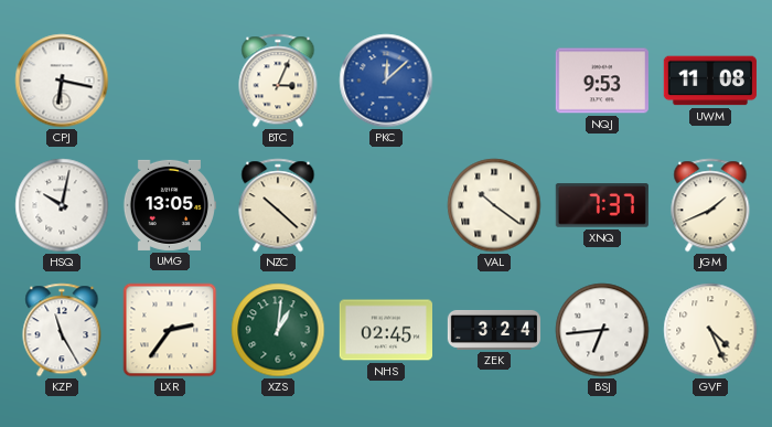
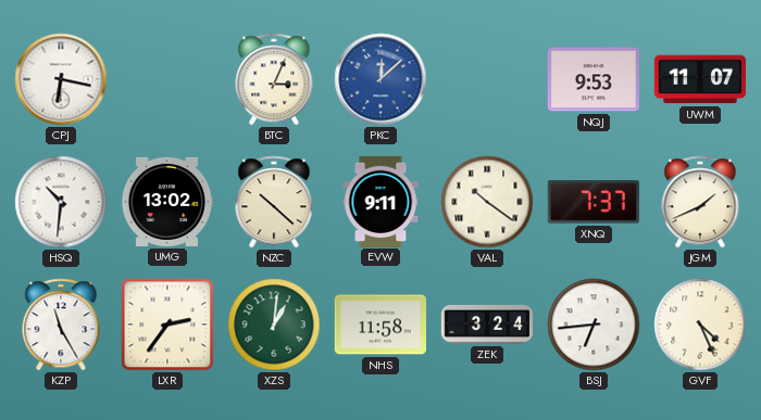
UWM: 11:08 -> 11:07 (700, 79)
HSQ: 10:02 -> 10:31 (61, 202)
UMG: 13:05 -> 13:02 (166, 202)
EVW: none -> 9:11 (380, 201)
NHS: 02:45 -> 11:58 (379, 324)
